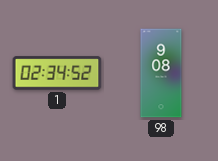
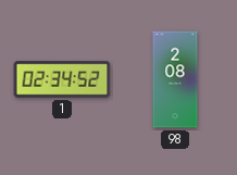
98: 9:08 -> 2:08 (175, 79)
